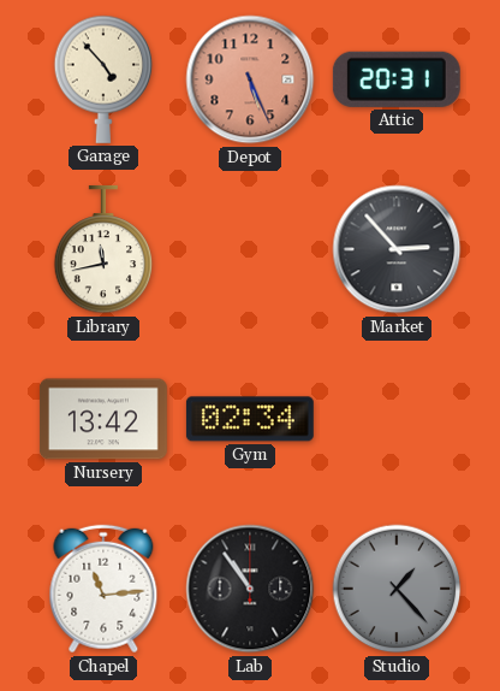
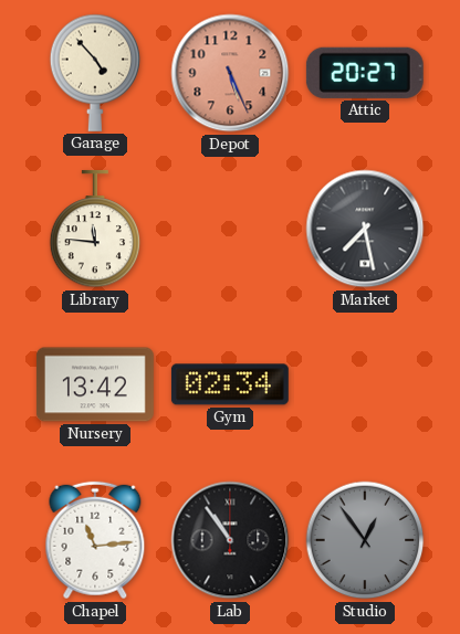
Attic: 20:31 -> 20:27 (365, 73)
Library: 11:43 -> 11:46 (95, 229)
Market: 2:53 -> 7:28 (365, 229)
Studio: 1:23 -> 12:54 (365, 540)
